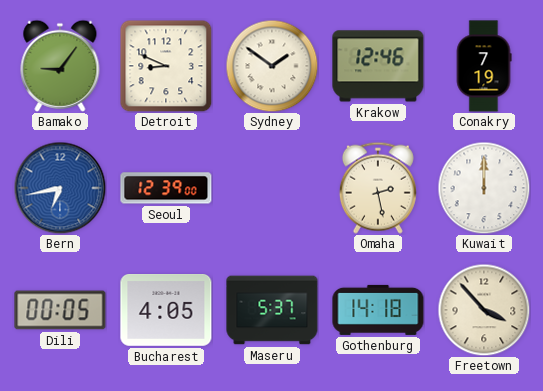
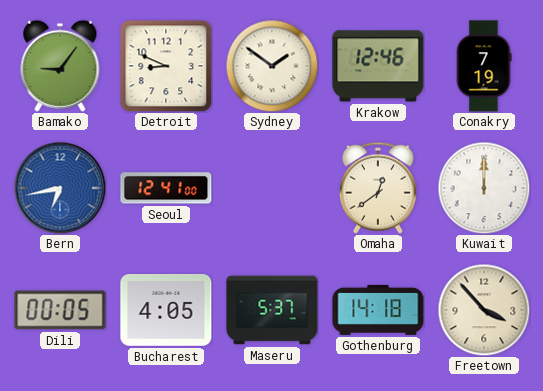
Seoul: 12:39 -> 12:41 (166, 188)
Omaha: 2:28 -> 12:39 (378, 188)
